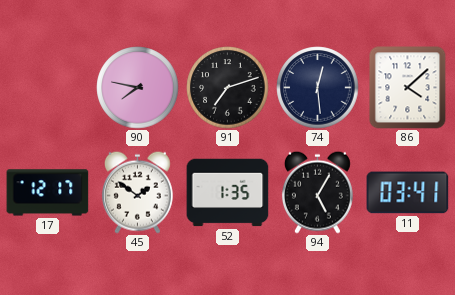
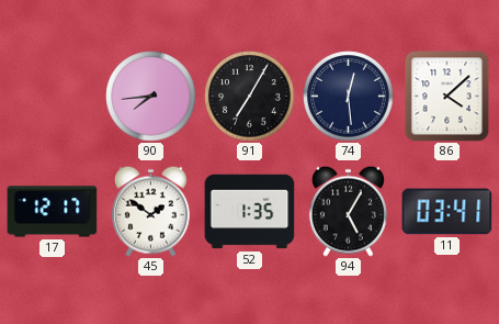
90: 7:47 -> 7:44 (151, 97)
91: 7:12 -> 7:05 (250, 97)
